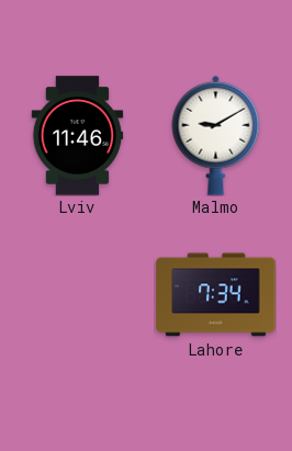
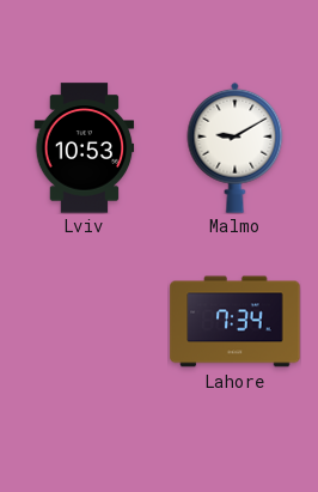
Lviv: 11:46 -> 10:53 (85, 148)
